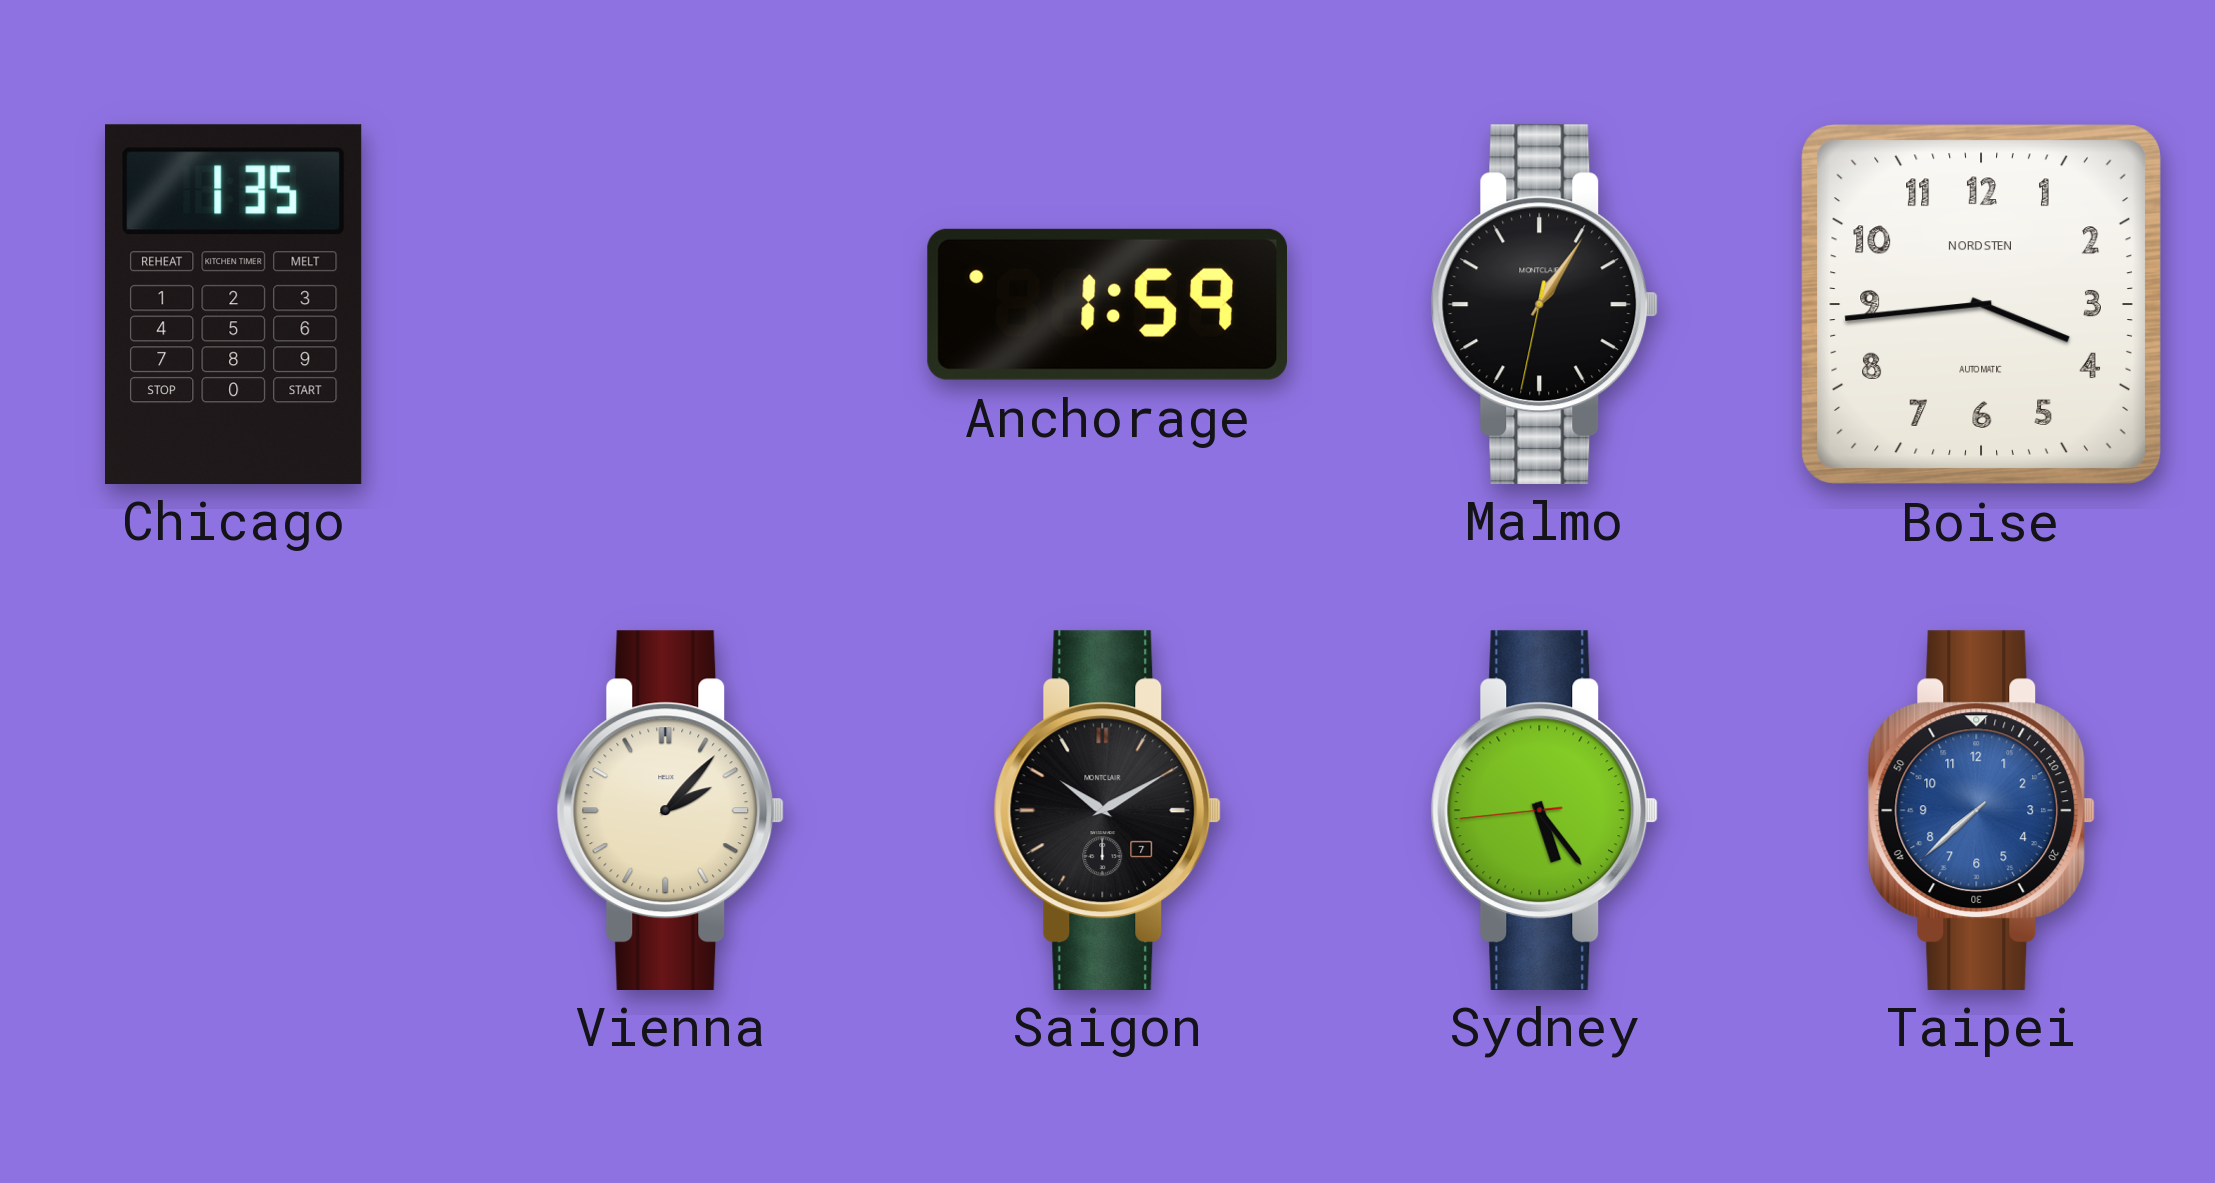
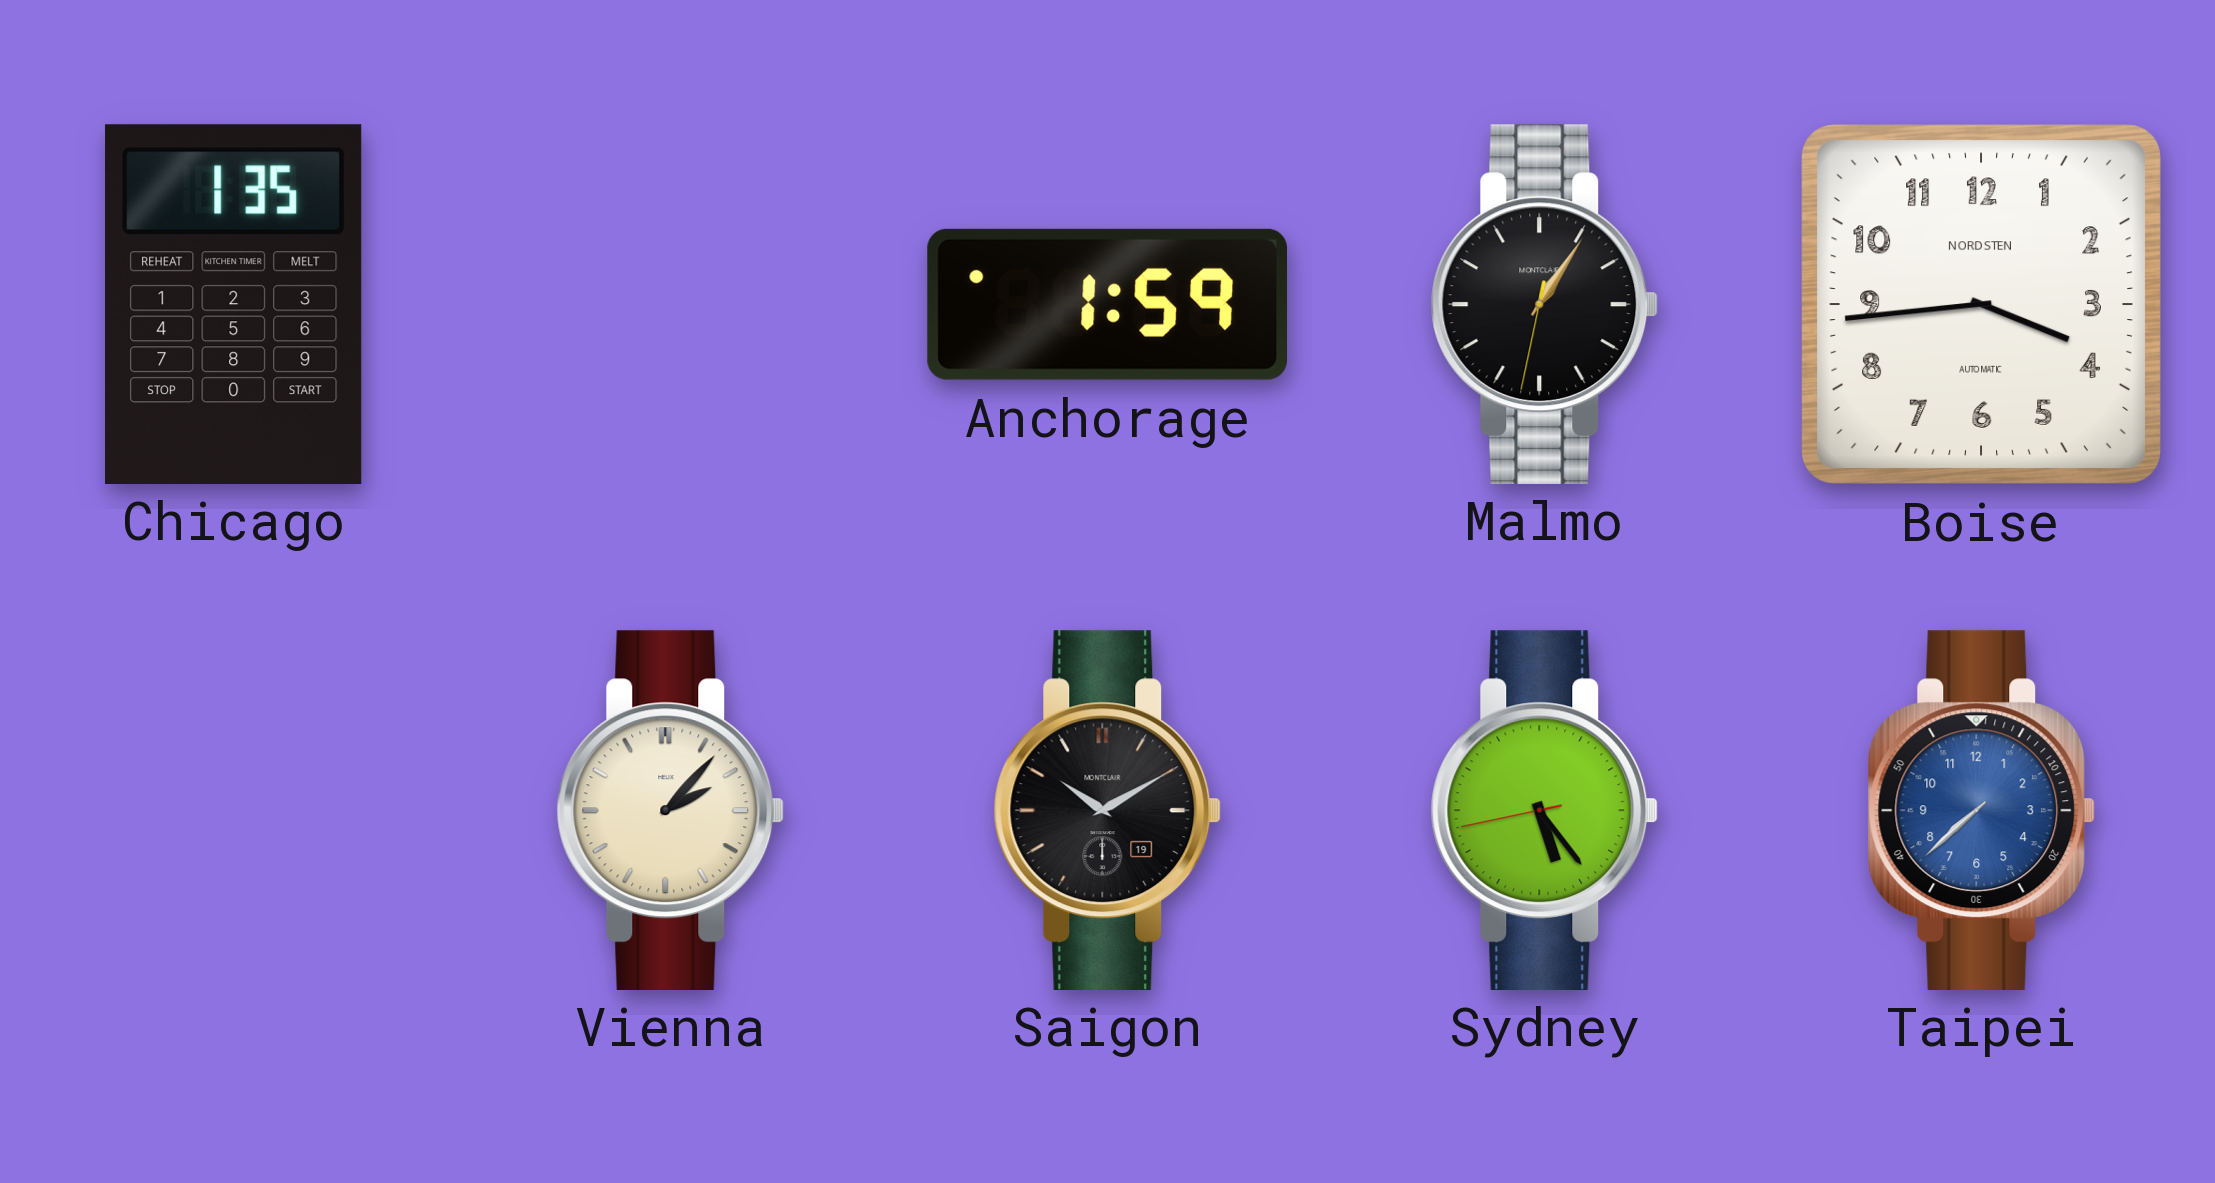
Saigon date: 7 -> 19 (1108, 810)
Sydney: 5:23:44 -> 5:23:43 (1545, 810)
